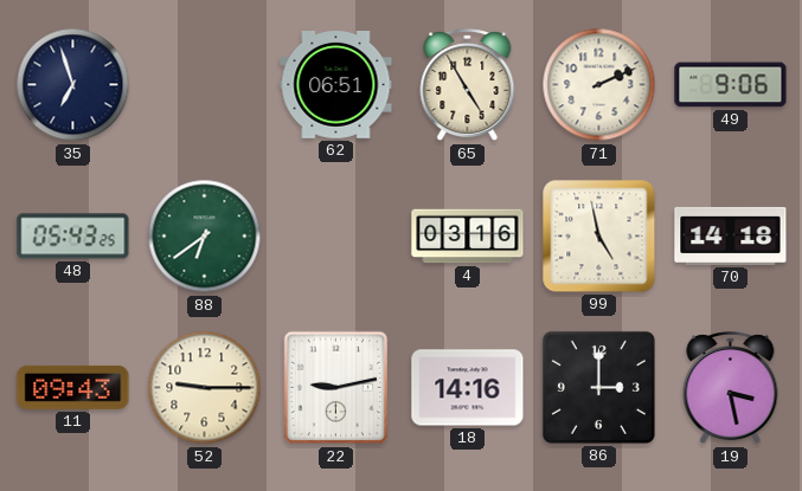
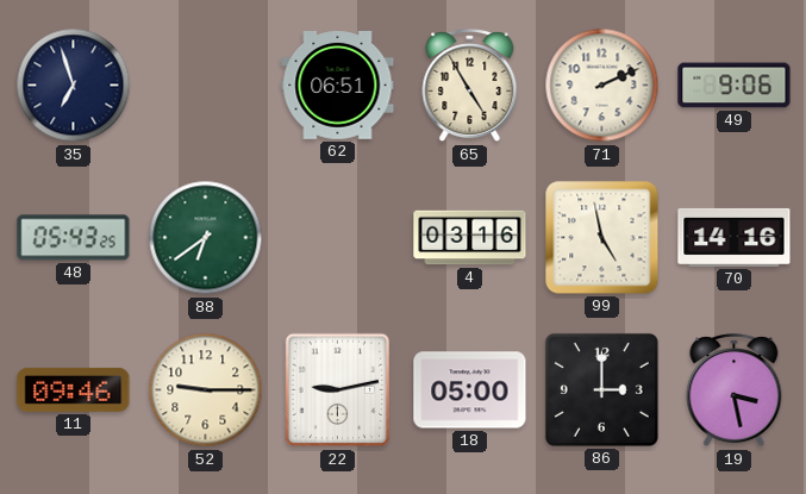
70: 14:18 -> 14:16 (735, 237)
11: 09:43 -> 09:46 (74, 389)
18: 14:16 -> 05:00 (470, 390)
